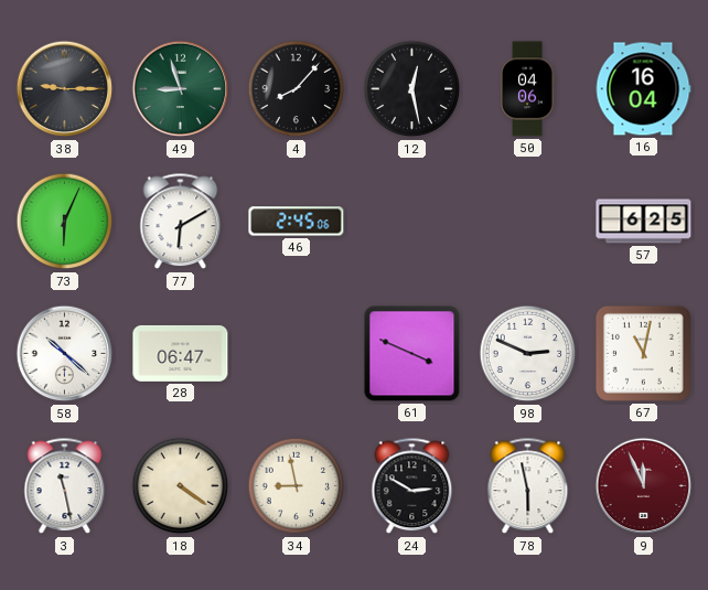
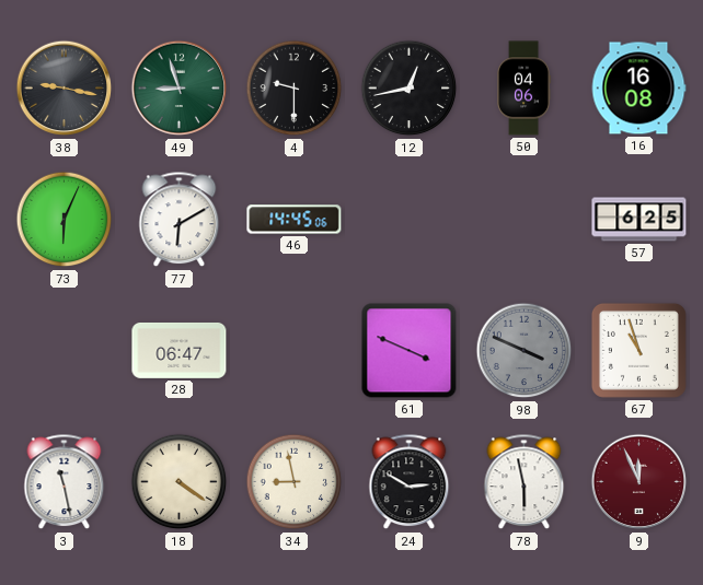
38: 9:15 -> 9:17 (65, 89)
4: 8:07 -> 9:30 (295, 89)
12: 12:28 -> 12:43 (410, 89)
16: 16:04 -> 16:08 (638, 89)
46: 2:45 -> 14:45 (295, 220)
58: 10:22 -> none (65, 354)
98: 2:49 -> 3:49 (525, 351)
98 dial: white -> grey (525, 351)
67: 11:02 -> 10:57 (638, 350)
